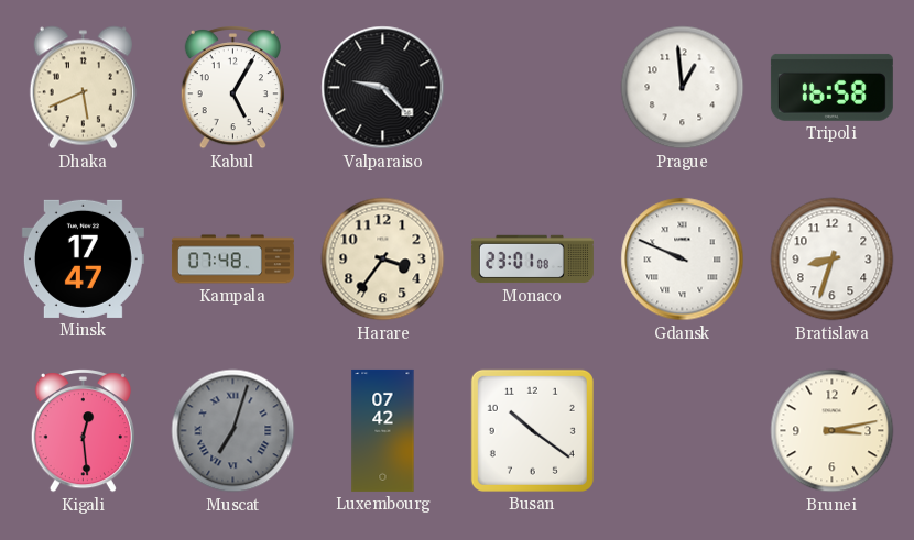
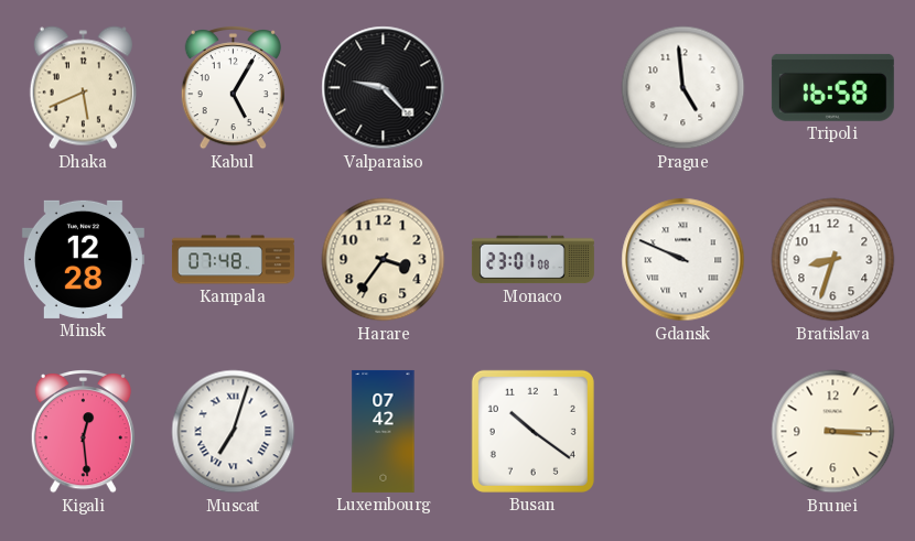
Prague: 12:59 -> 4:59 (683, 88)
Minsk: 17:47 -> 12:28 (83, 259)
Muscat dial: grey -> white (234, 432)
Brunei: 3:13 -> 3:15 (833, 432)
